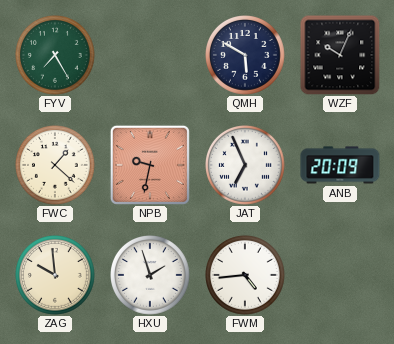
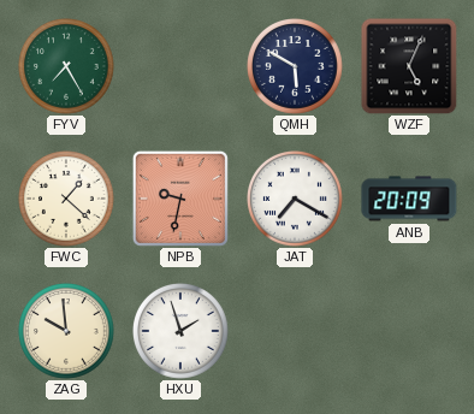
WZF: 10:04 -> 5:04 (409, 66)
JAT: 6:56 -> 7:20 (296, 200)
FWM: 4:44 -> none (246, 276)
